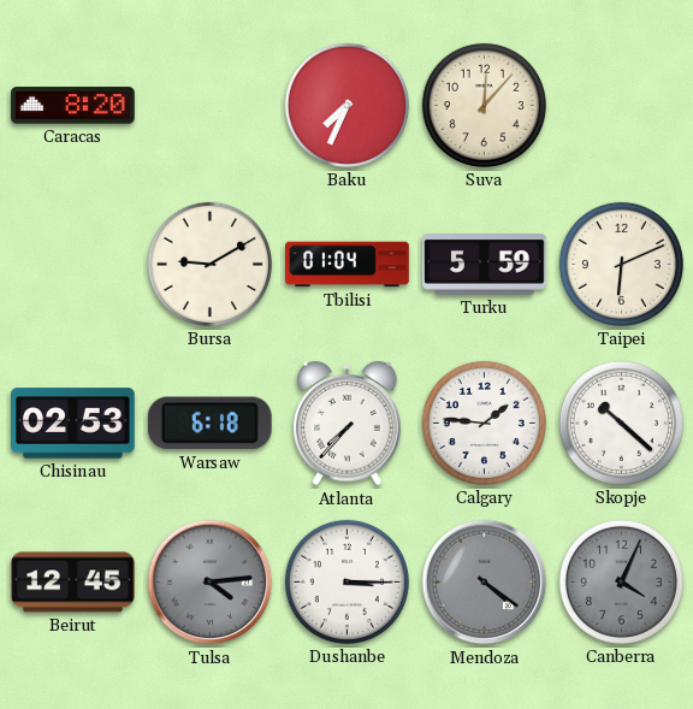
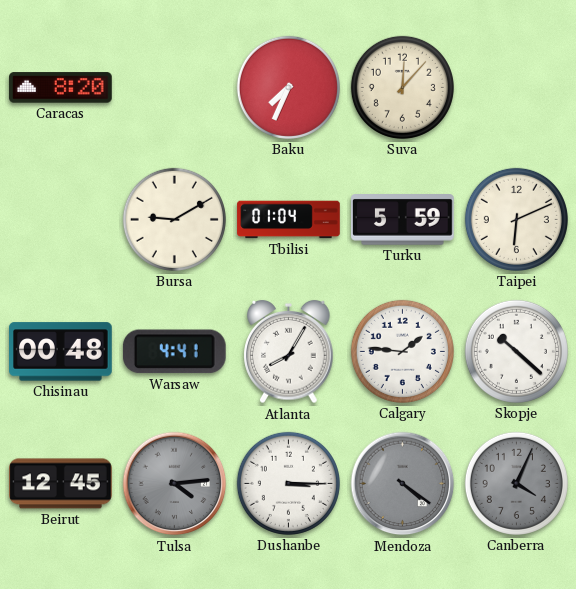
Chisinau: 02:53 -> 00:48 (61, 352)
Warsaw: 6:18 -> 4:41 (174, 352)
Atlanta: 7:37 -> 8:05 (289, 352)
